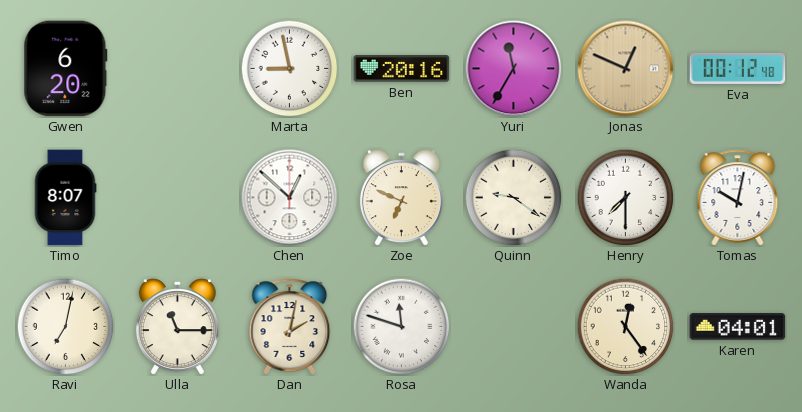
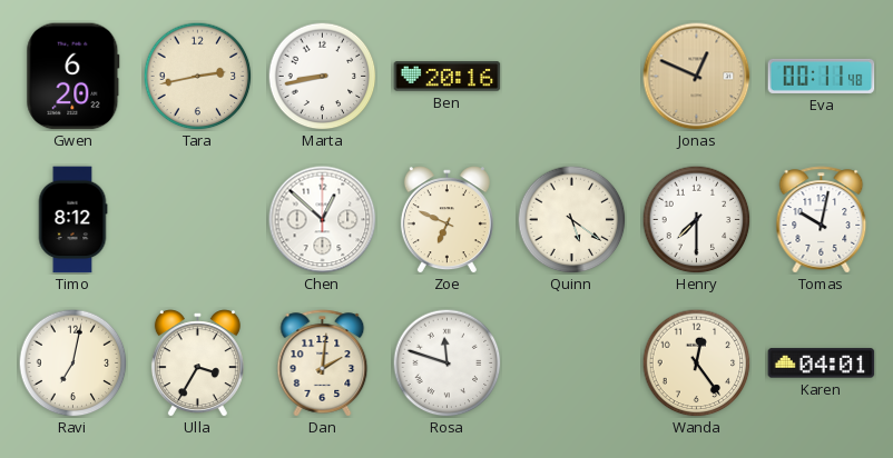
Tara: none -> 2:43 (197, 76)
Marta: 8:58 -> 8:43 (322, 76)
Yuri: 11:35 -> none (514, 69)
Eva: 00:12 -> 00:11 (822, 76)
Timo: 8:07 -> 8:12 (72, 220)
Quinn: 9:21 -> 5:21 (571, 219)
Ulla: 11:15 -> 3:35 (197, 364)
Dan: 2:02 -> 2:01 (323, 364)
